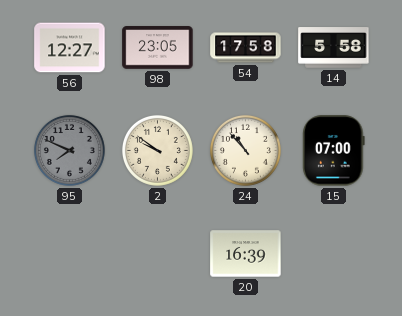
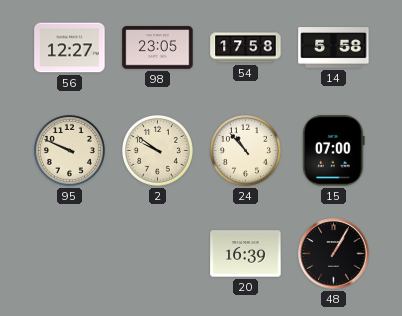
95: 7:49 -> 9:49 (69, 150)
95 dial: grey -> cream (69, 150)
48: none -> 1:05 (334, 254)
